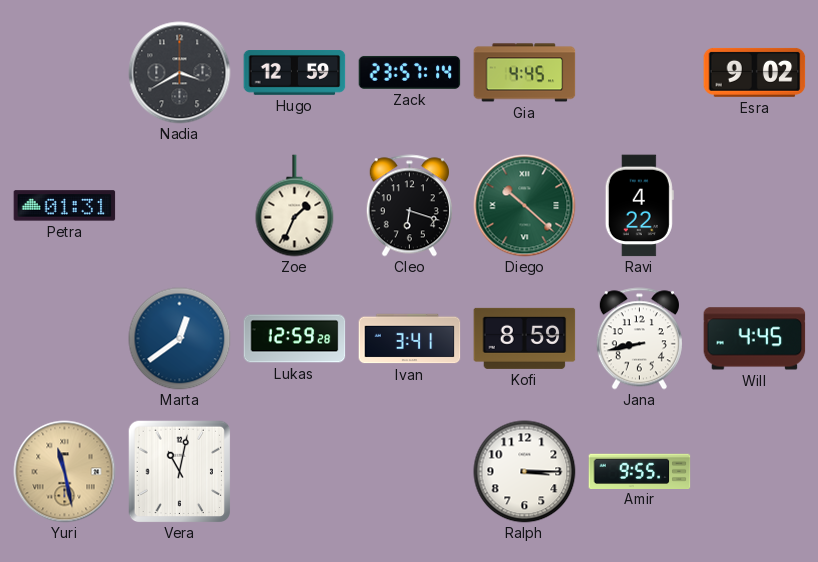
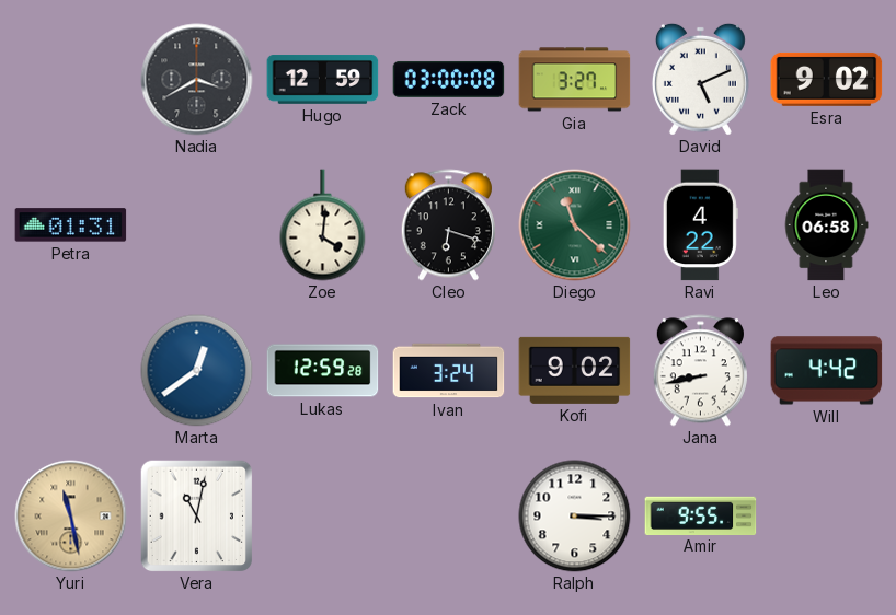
Zack: 23:57 -> 03:00 (449, 79)
Gia: 4:45 -> 3:27 (575, 80)
David: none -> 5:11 (700, 79)
Zoe: 1:34 -> 4:01 (323, 225)
Diego: 10:22 -> 11:22 (575, 225)
Leo: none -> 06:58 (826, 225)
Ivan: 3:41 -> 3:24 (449, 371)
Kofi: 8:59 -> 9:02 (575, 370)
Will: 4:45 -> 4:42 (827, 371)
